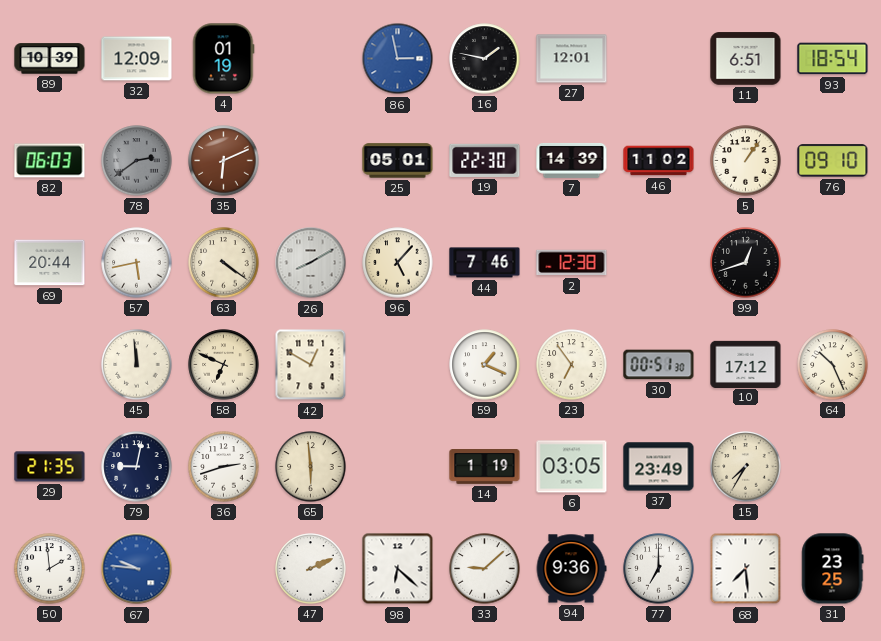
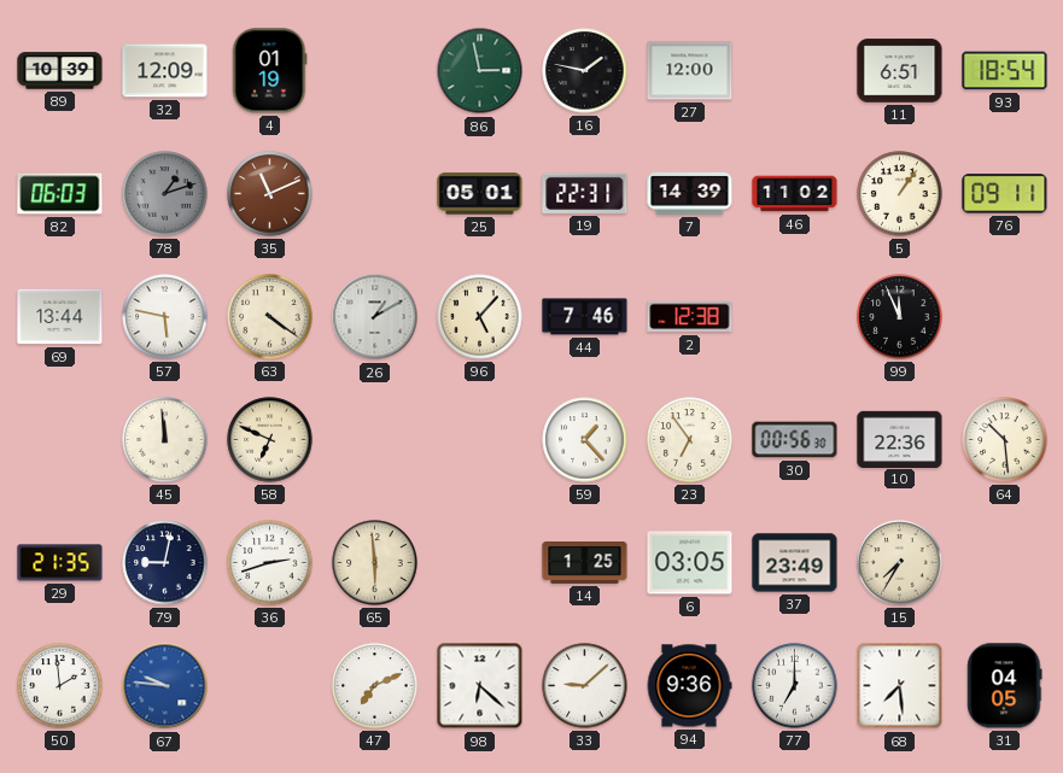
86 dial: blue -> green (480, 71)
27: 12:01 -> 12:00 (690, 71)
78: 2:39 -> 1:12 (165, 194)
35: 6:11 -> 11:11 (270, 194)
19: 22:30 -> 22:31 (585, 193)
76: 09:10 -> 09:11 (1005, 194)
69: 20:44 -> 13:44 (60, 317)
57: 5:43 -> 5:47 (165, 317)
26: 8:10 -> 1:10 (375, 317)
99: 12:42 -> 11:56 (900, 317)
42: 12:50 -> none (311, 365)
59: 1:19 -> 1:23 (585, 440)
30: 00:51 -> 00:56 (795, 440)
10: 17:12 -> 22:36 (900, 439)
64: 10:26 -> 10:29 (1005, 440)
14: 1:19 -> 1:25 (585, 563)
47: 2:11 -> 7:11 (375, 686)
31: 23:25 -> 04:05 (1005, 686)
